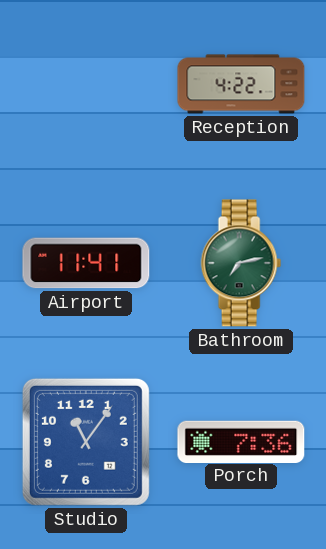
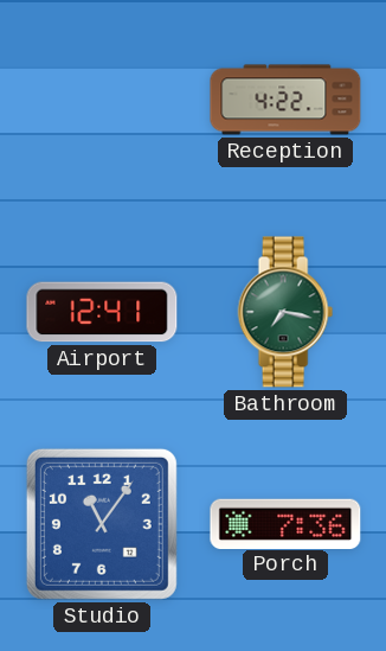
Airport: 11:41 -> 12:41 (102, 312)
Bathroom: 7:13 -> 7:17 (285, 312)
